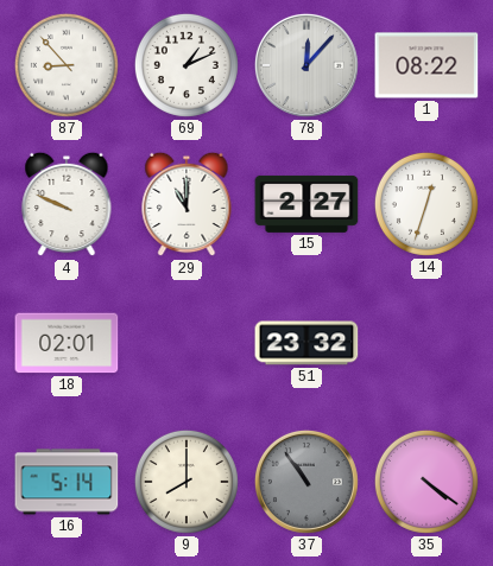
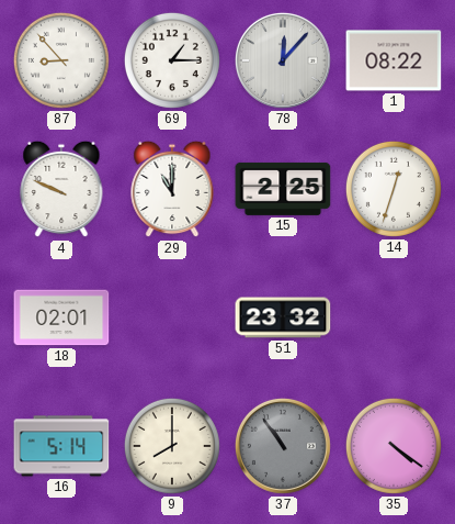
69: 1:11 -> 1:15 (172, 60)
15: 2:27 -> 2:25 (283, 189)
